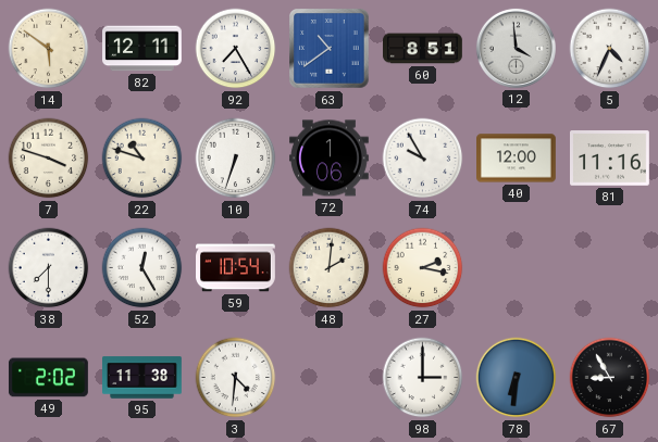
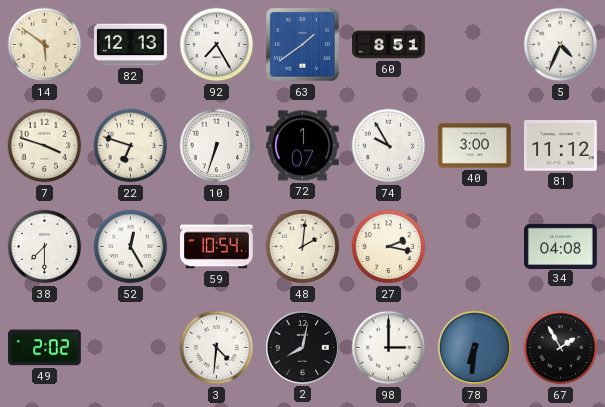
82: 12:11 -> 12:13 (131, 45)
63: 10:39 -> 1:39 (303, 45)
12: 3:59 -> none (516, 48)
22: 10:48 -> 6:48 (131, 146)
72: 1:06 -> 1:07 (303, 146)
40: 12:00 -> 3:00 (475, 146)
81: 11:16 -> 11:12 (561, 146)
34: none -> 04:08 (561, 246)
95: 11:38 -> none (142, 378)
2: none -> 8:02 (302, 347)
67: 8:55 -> 1:55 (561, 348)
